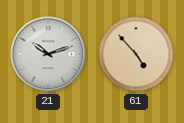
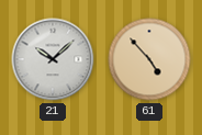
21: 10:12 -> 10:08 (53, 59)
